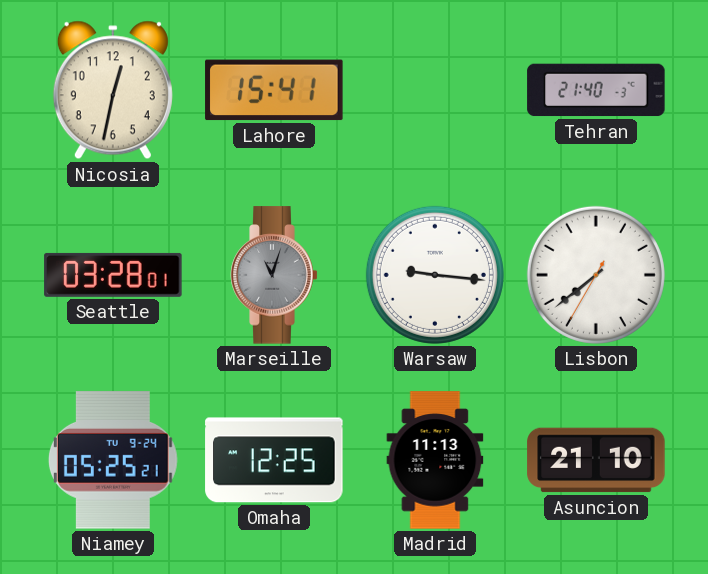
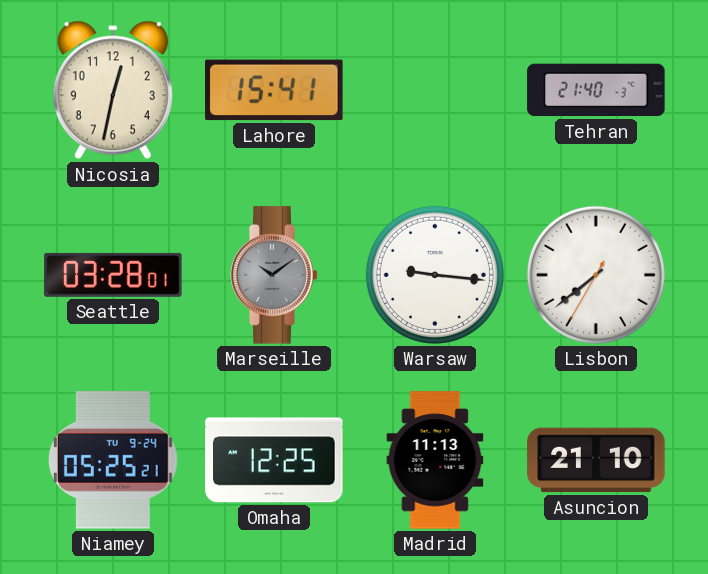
Marseille: 11:03 -> 10:09 (274, 275)
